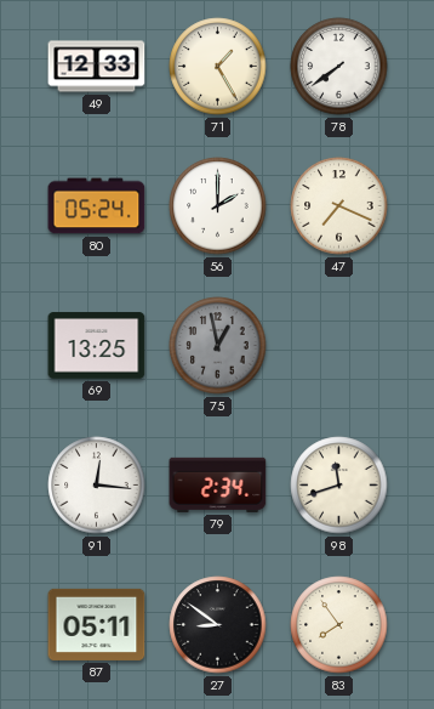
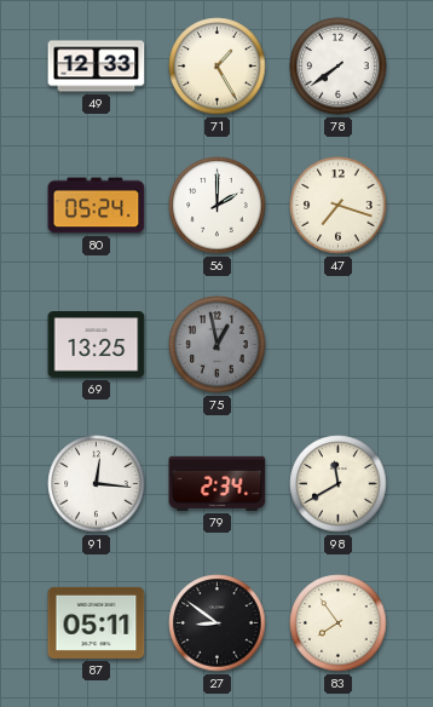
47: 7:19 -> 7:18 (339, 206)
98: 11:42 -> 11:40 (339, 484)
